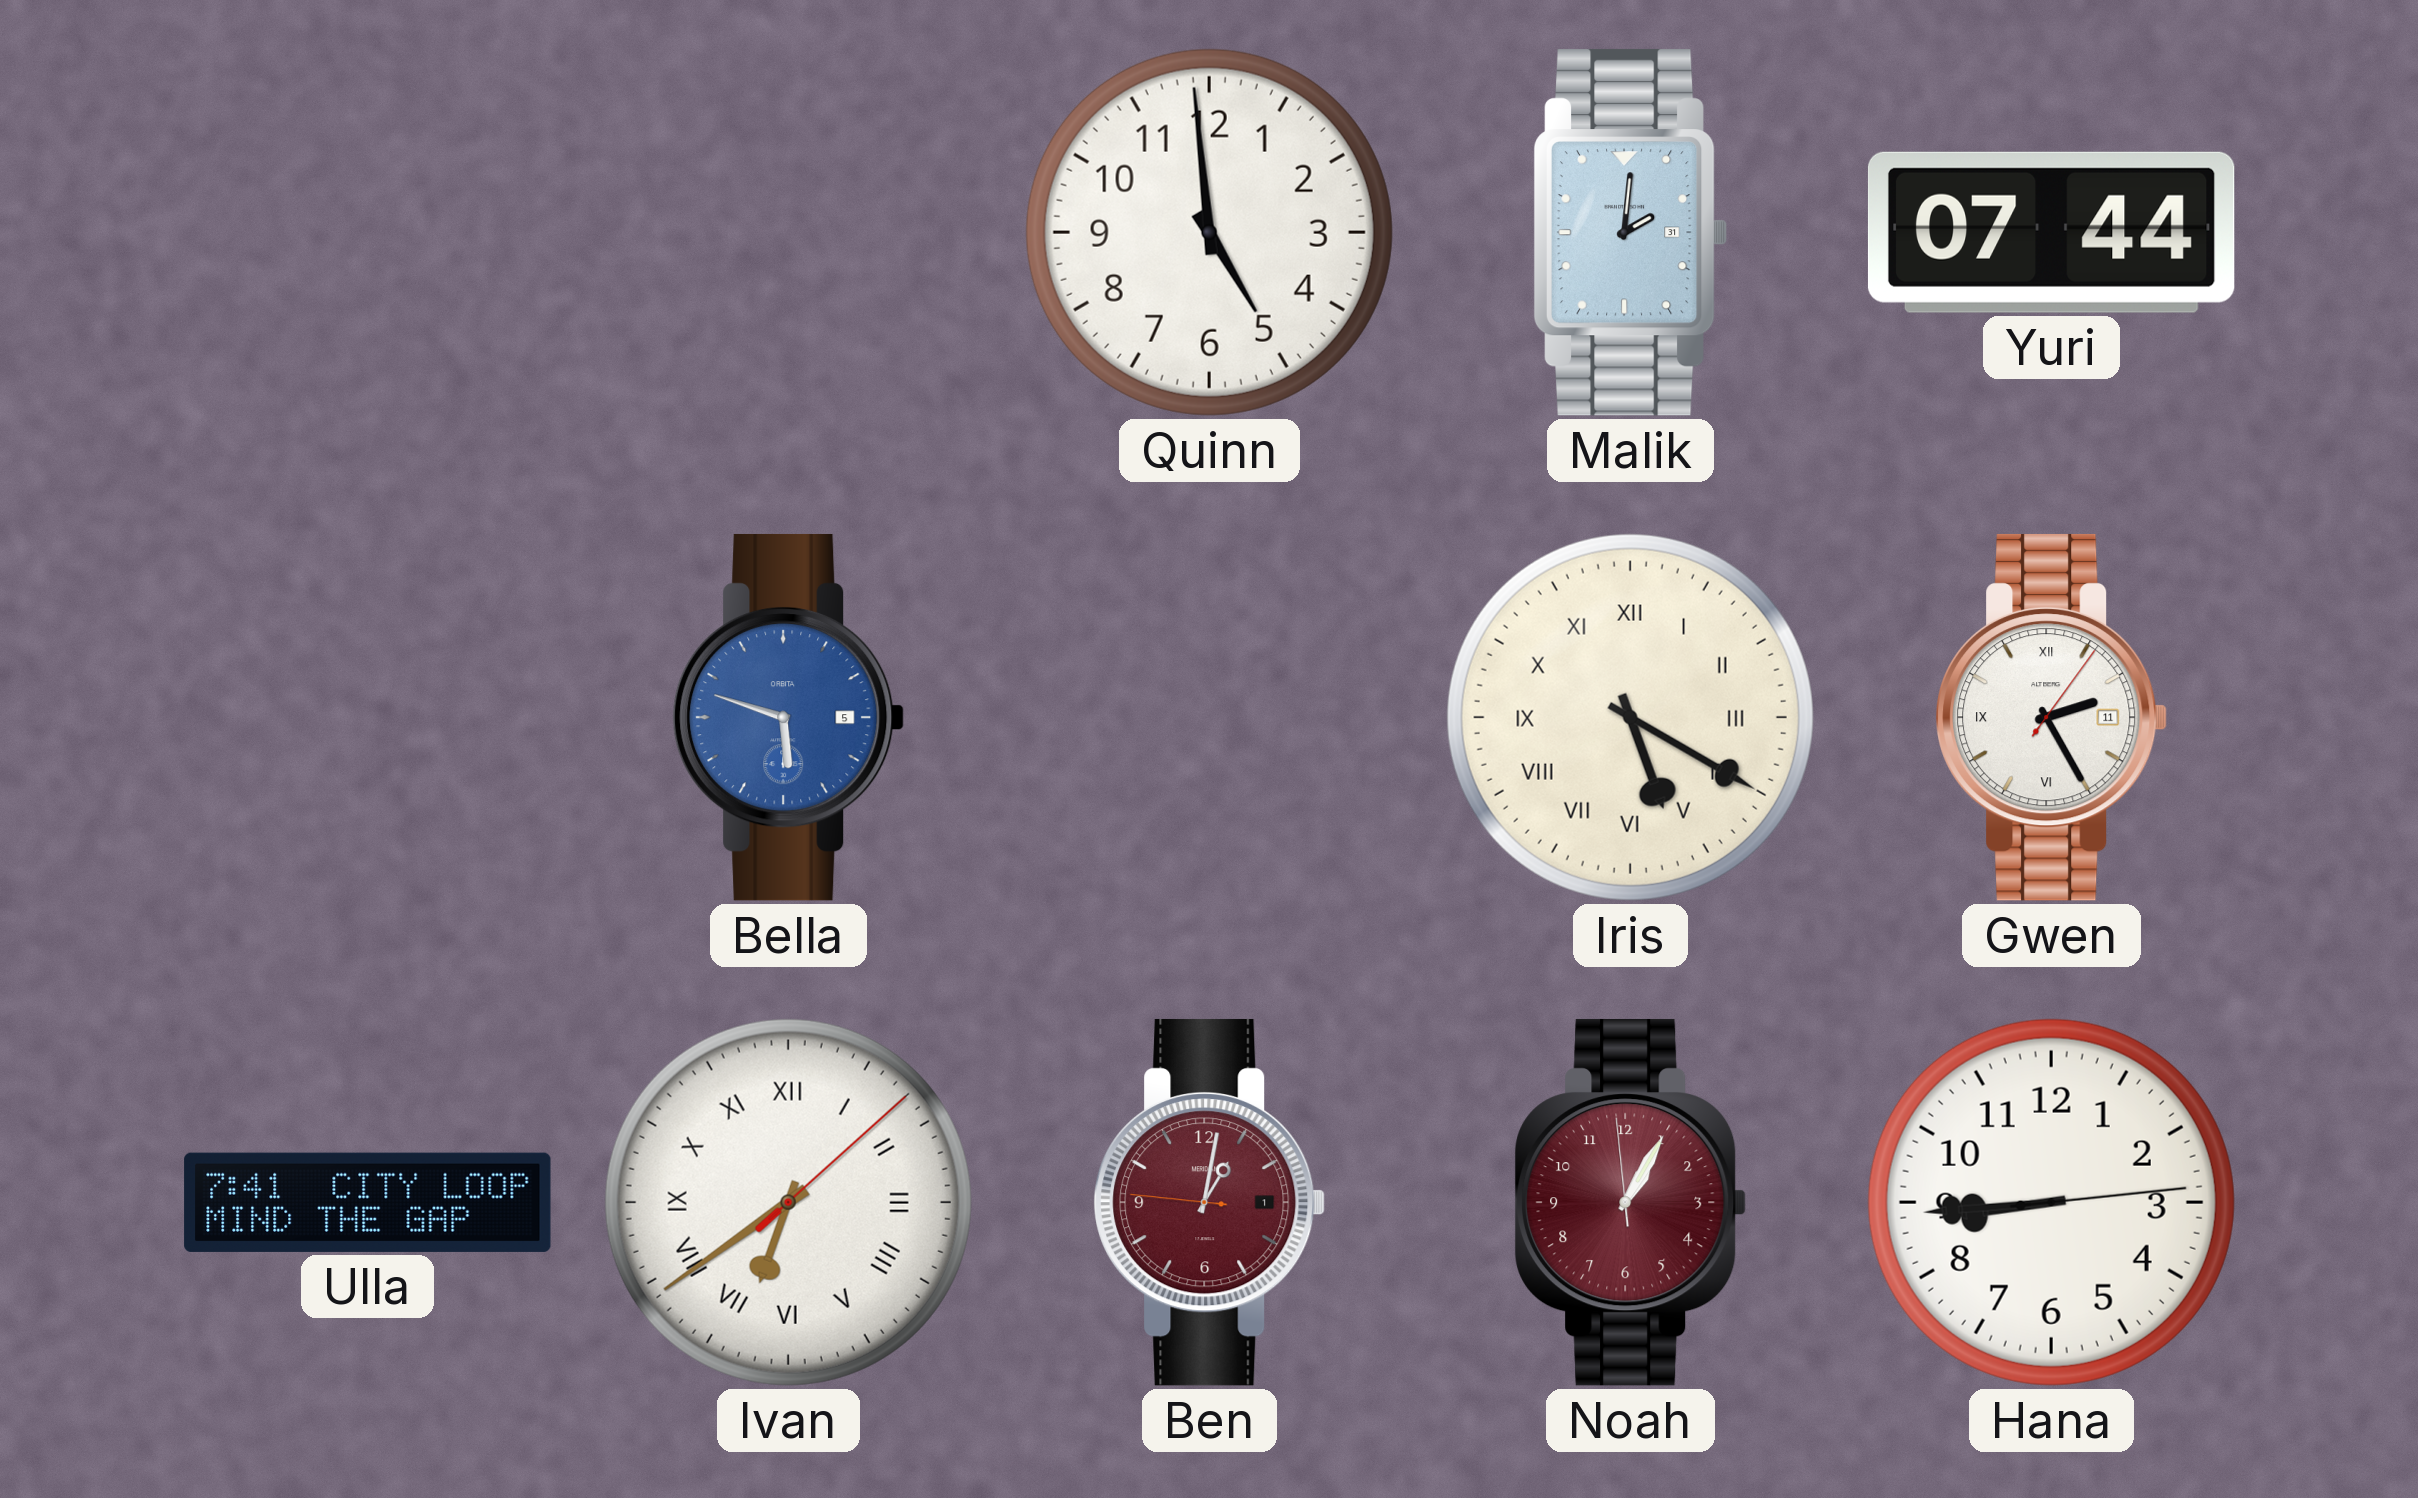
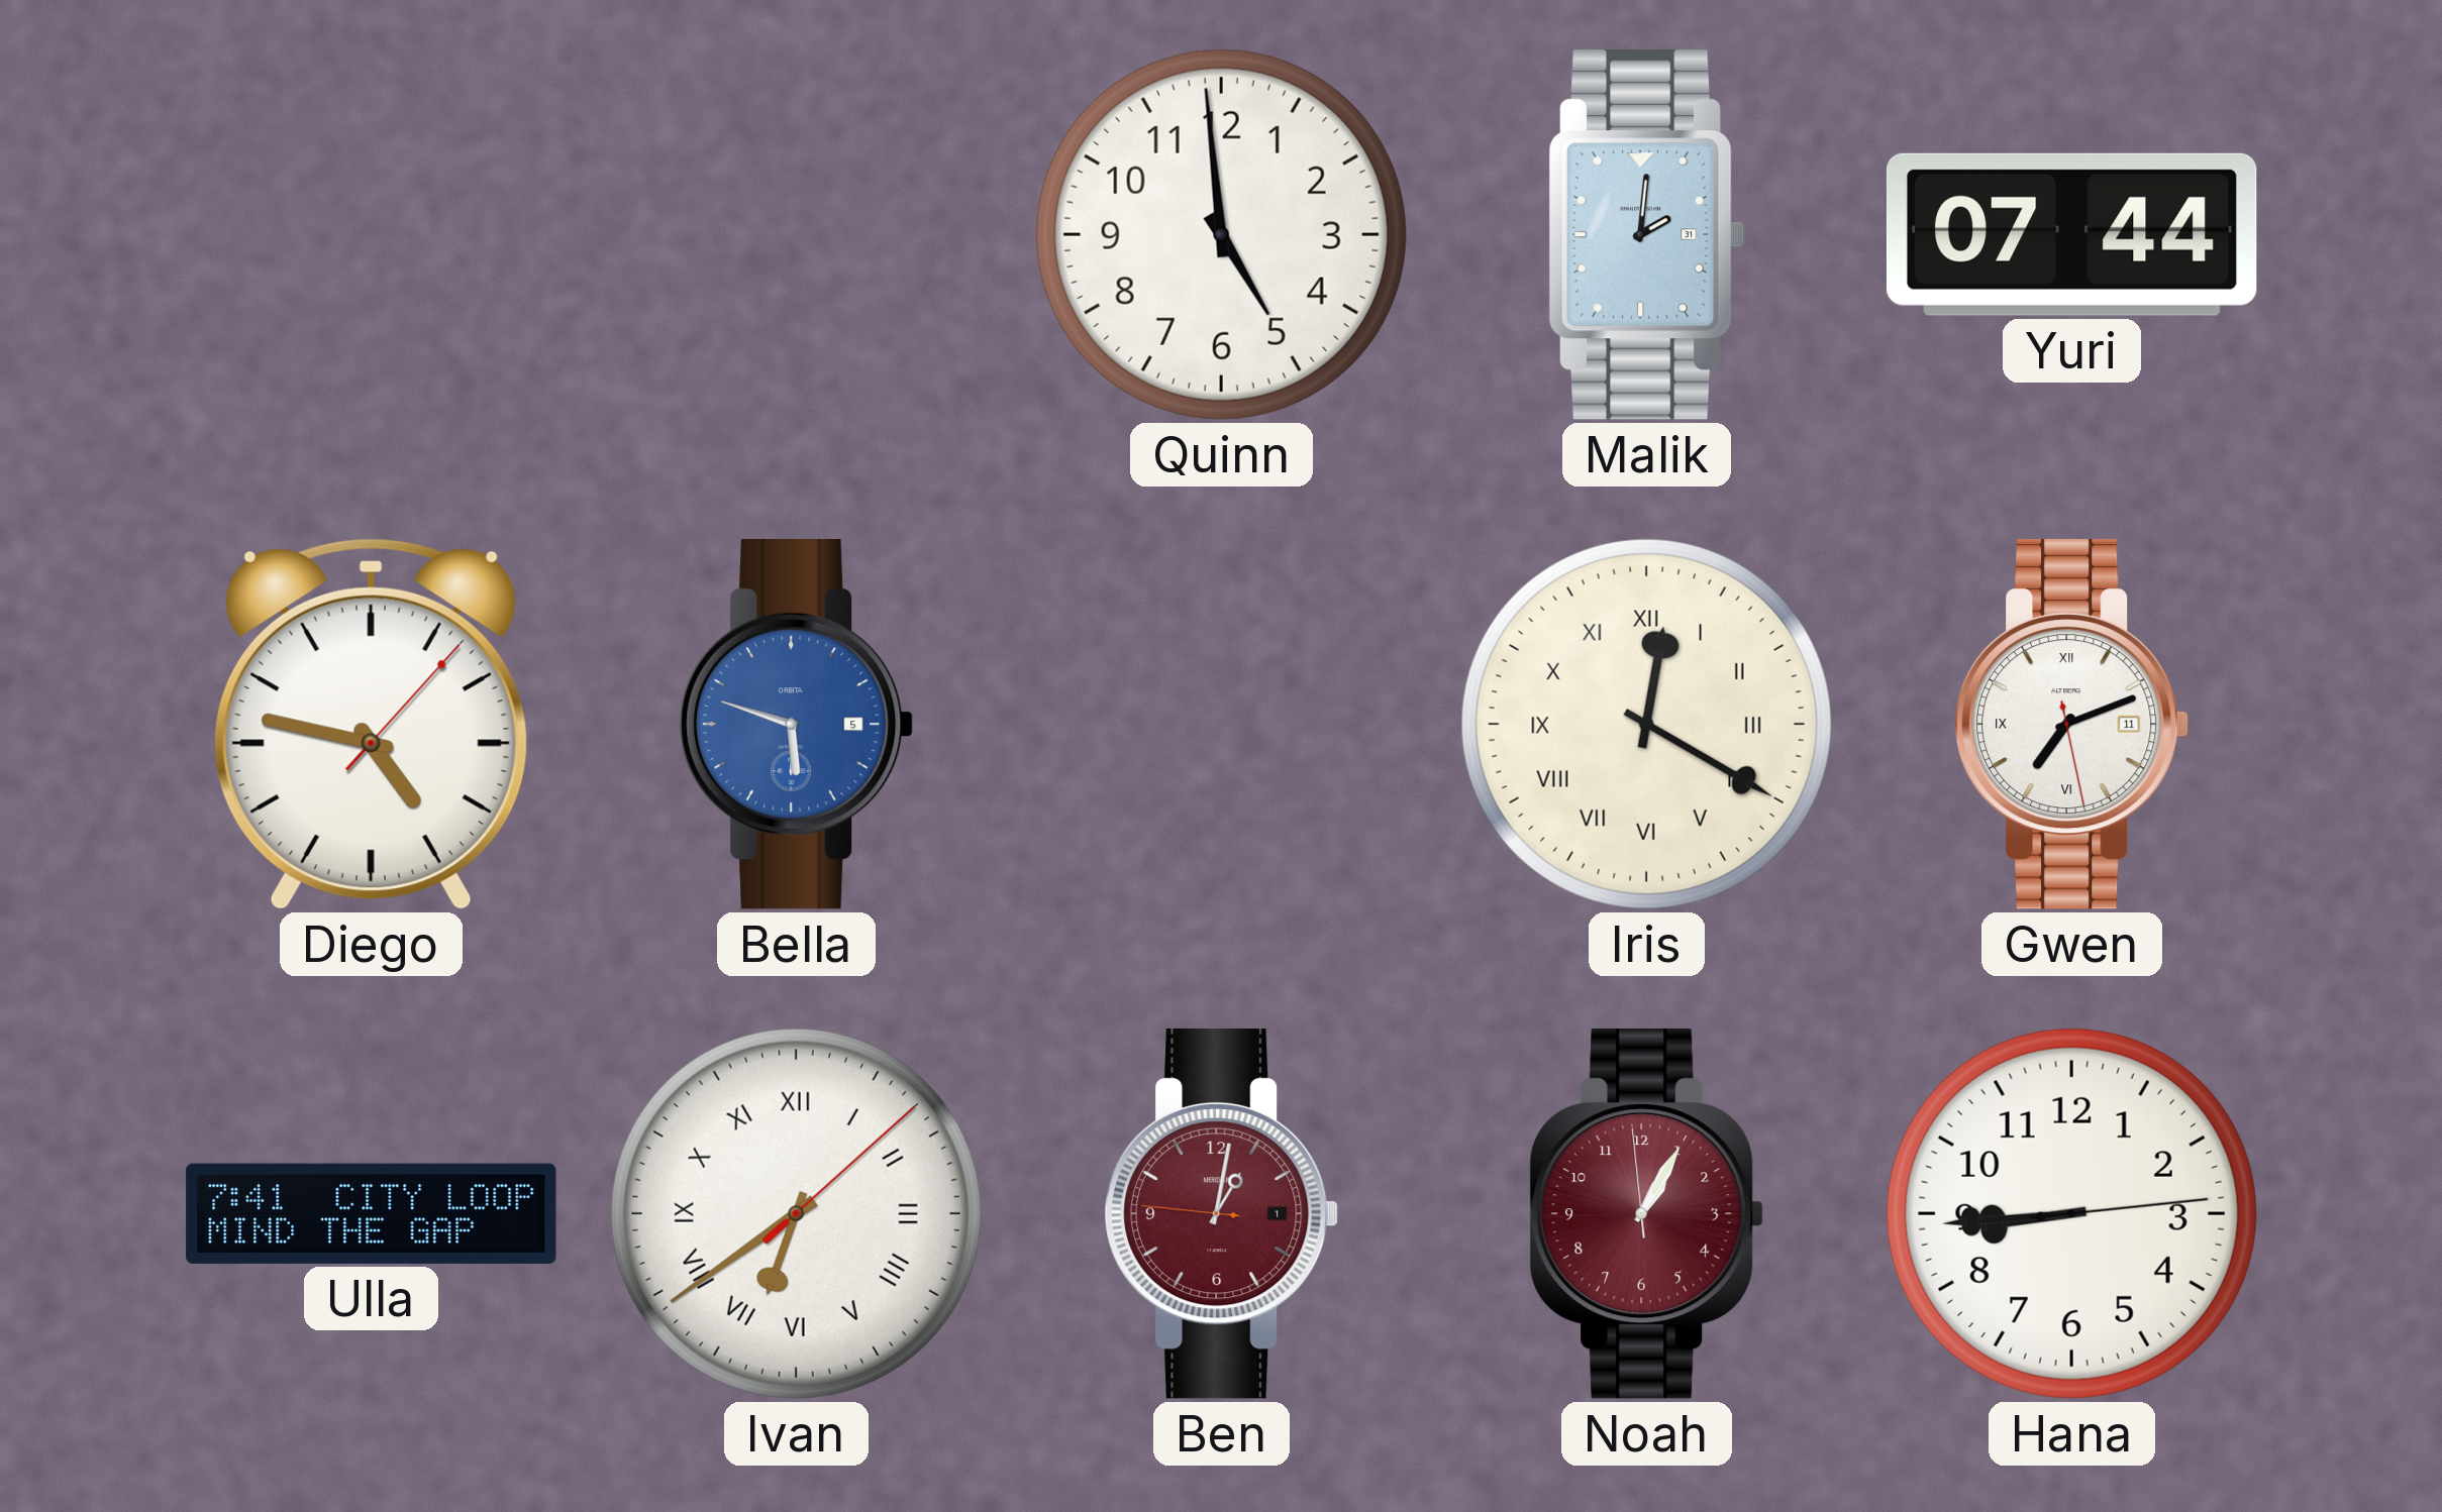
Diego: none -> 4:47 (371, 724)
Iris: 5:20 -> 12:20 (1646, 724)
Gwen: 2:25 -> 7:11 (2072, 724)
